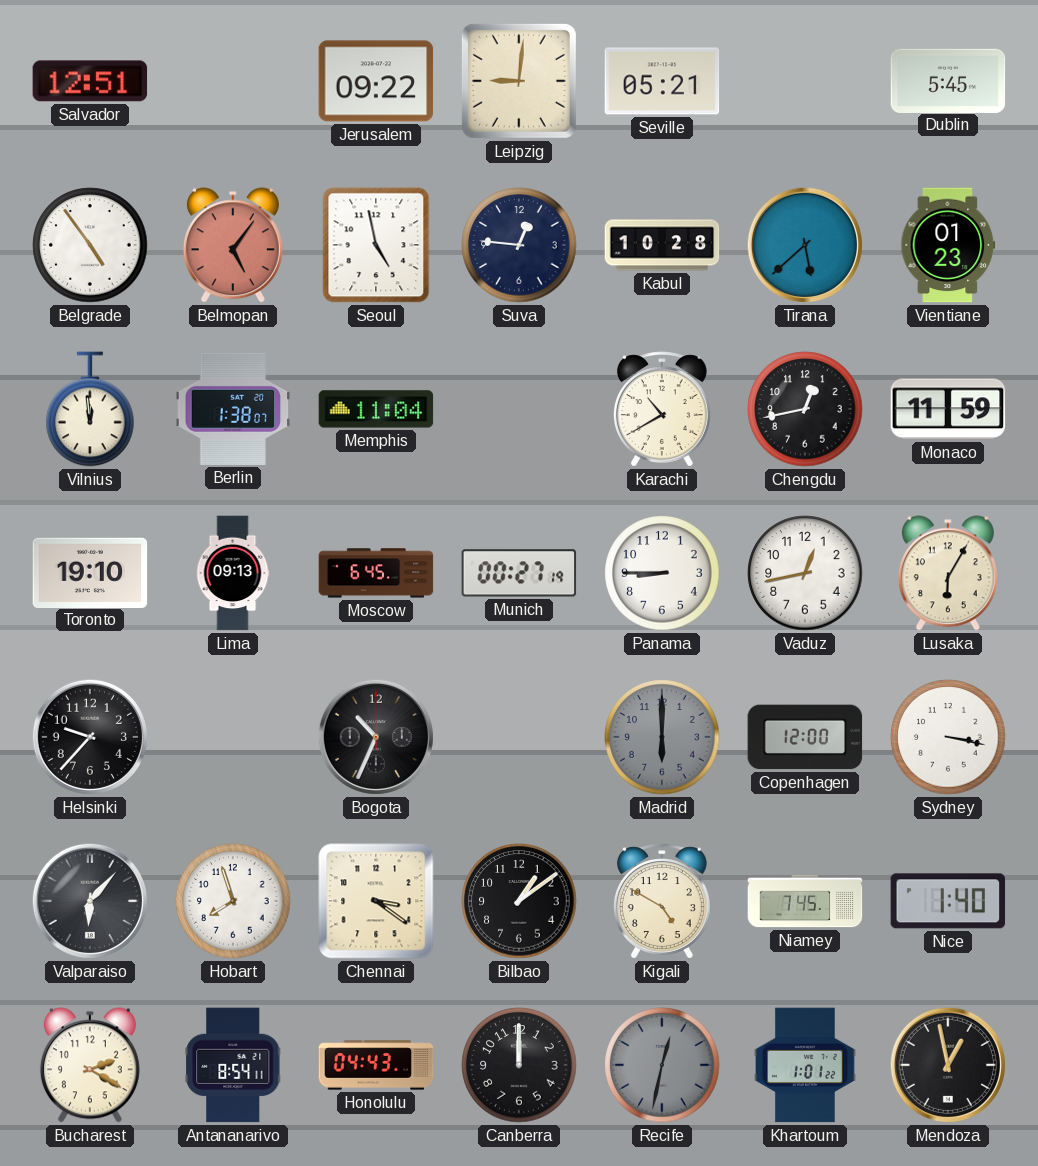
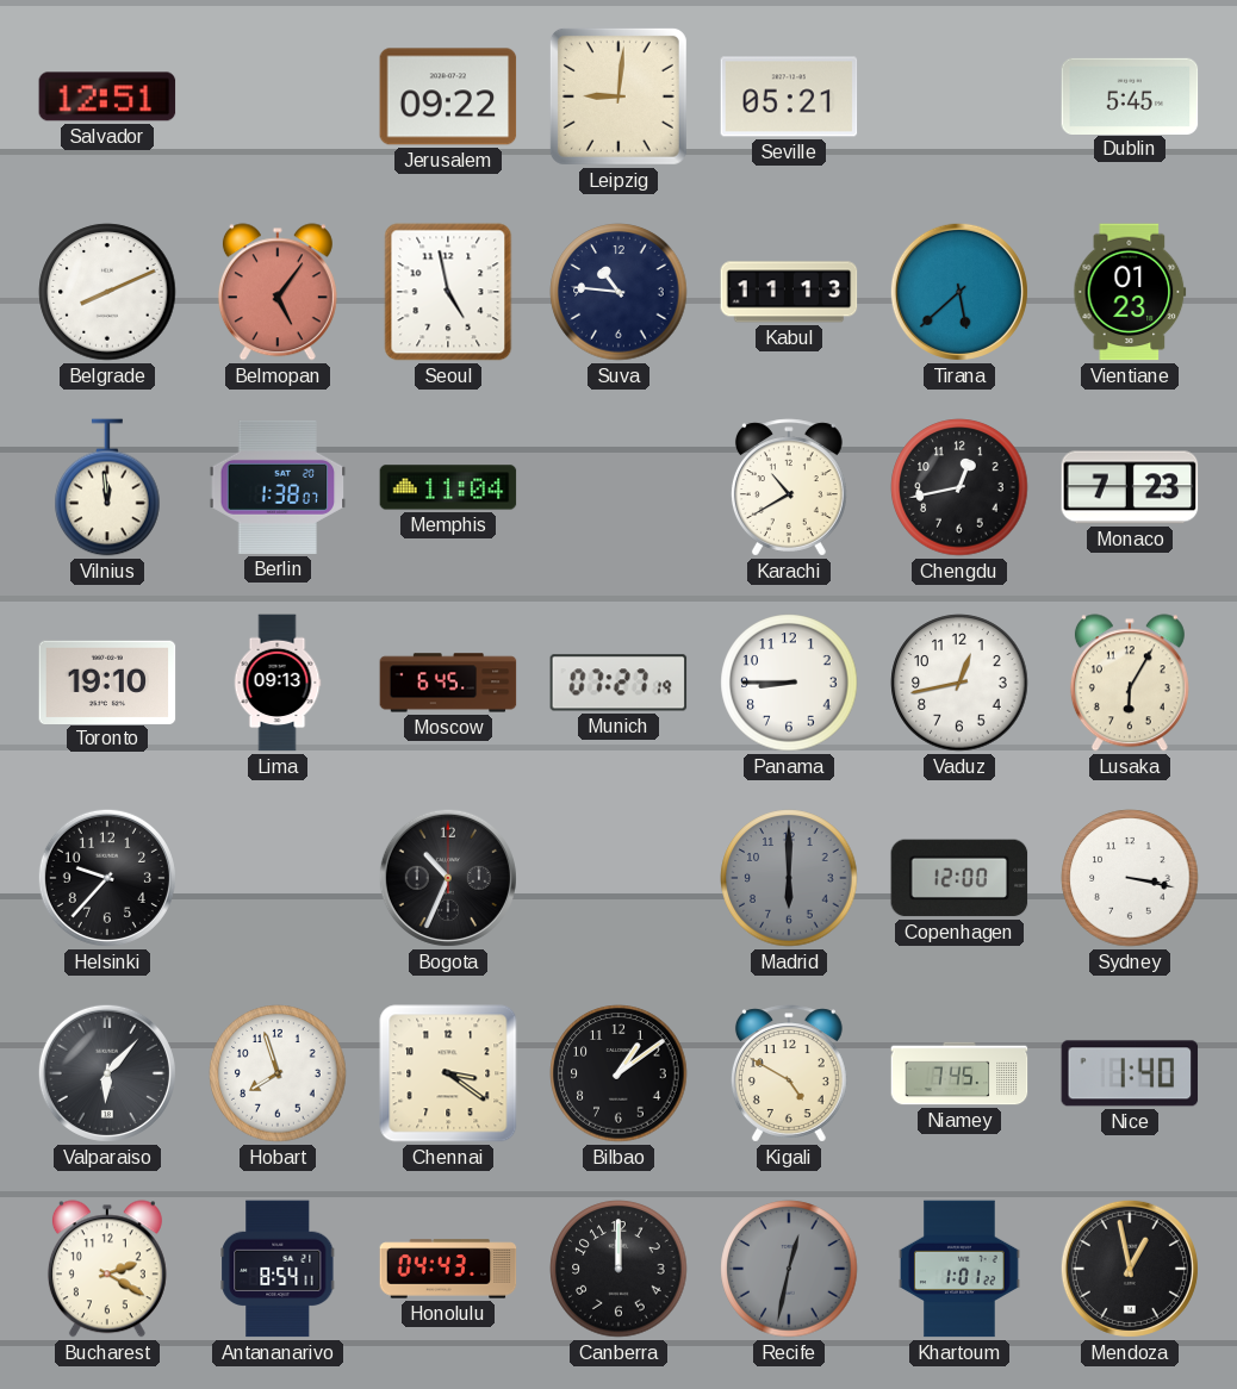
Belgrade: 4:54 -> 8:11 (107, 292)
Suva: 12:46 -> 10:46 (618, 292)
Kabul: 10:28 -> 11:13 (789, 292)
Monaco: 11:59 -> 7:23 (1130, 487)
Munich: 00:27 -> 07:27 (618, 683)
